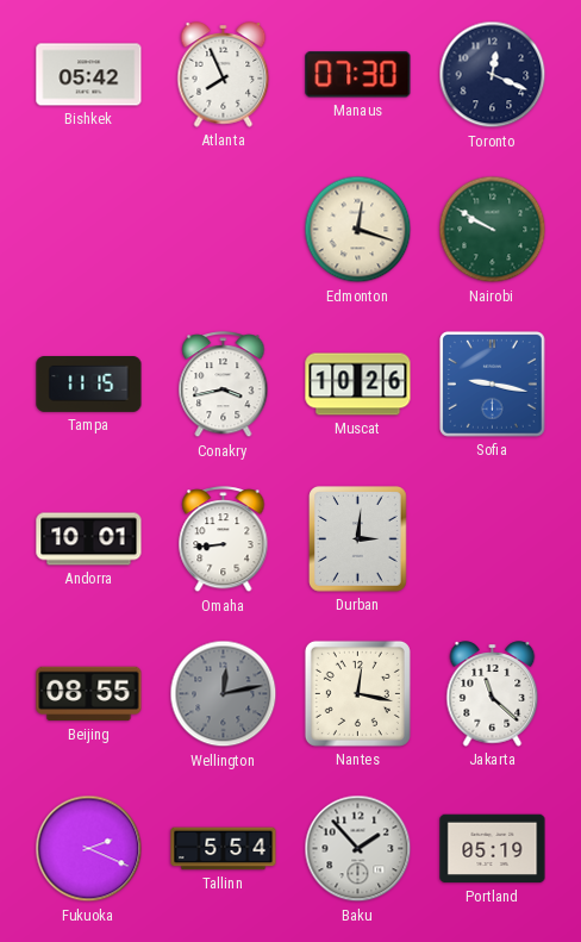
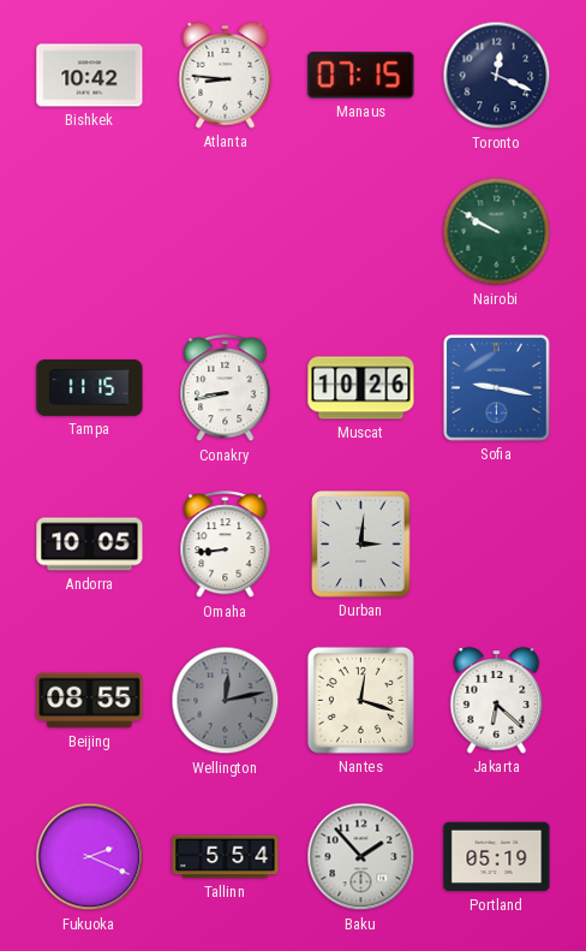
Bishkek: 05:42 -> 10:42 (90, 76)
Atlanta: 7:56 -> 8:46 (226, 76)
Manaus: 07:30 -> 07:15 (361, 76)
Edmonton: 12:18 -> none (358, 230)
Conakry: 3:43 -> 8:43 (226, 388)
Andorra: 10:01 -> 10:05 (90, 545)
Nantes: 12:17 -> 12:18 (360, 700)
Jakarta: 11:22 -> 6:22 (497, 701)
